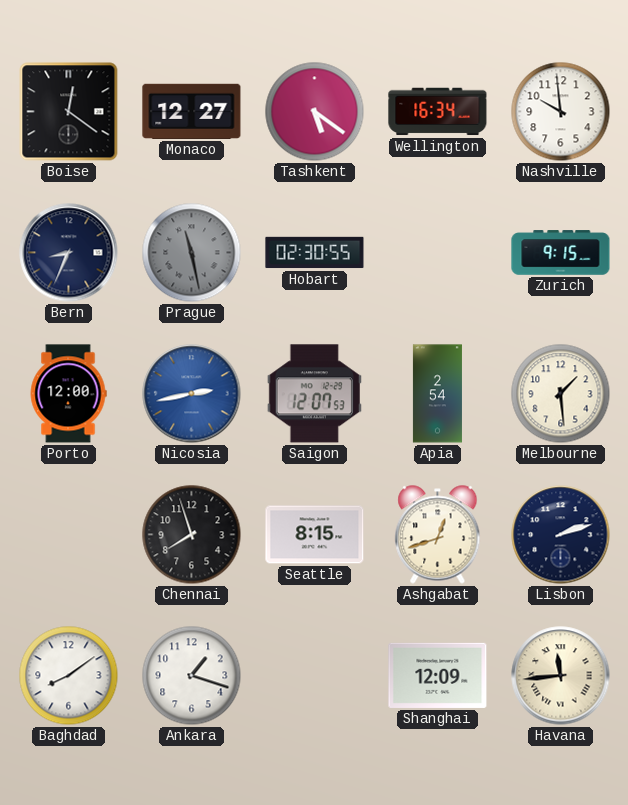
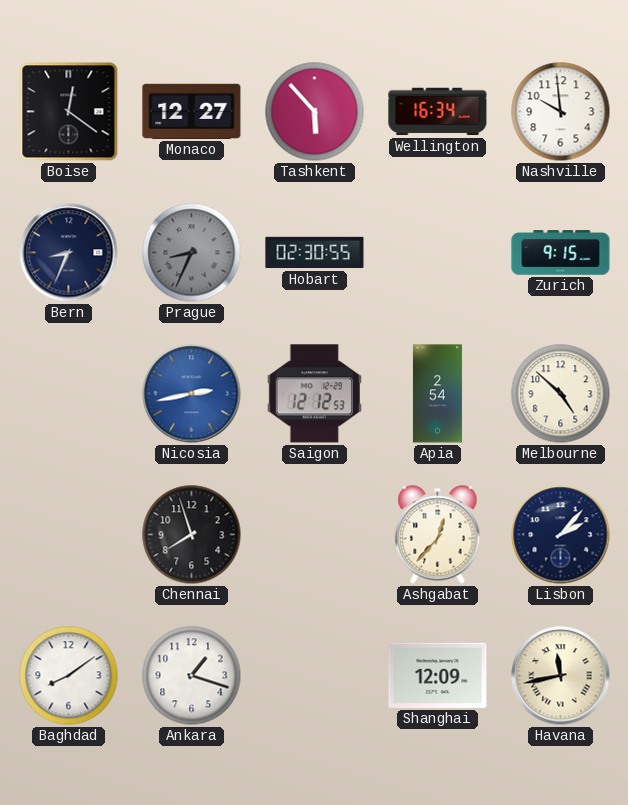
Tashkent: 5:21 -> 5:53 (315, 112)
Prague: 11:28 -> 8:34 (192, 253)
Porto: 12:00 -> none (68, 394)
Saigon: 12:07 -> 12:12 (314, 394)
Melbourne: 1:29 -> 4:52 (561, 394)
Seattle: 8:15 -> none (315, 535)
Ashgabat: 12:42 -> 12:37 (438, 535)
Lisbon: 2:12 -> 2:07 (561, 535)
Havana: 11:44 -> 11:43 (561, 676)
